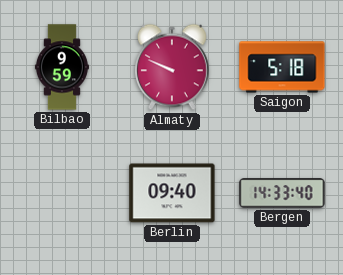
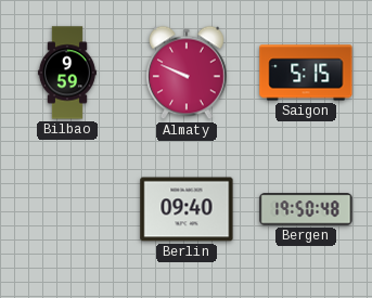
Saigon: 5:18 -> 5:15 (306, 73)
Bergen: 14:33 -> 19:50 (306, 209)
